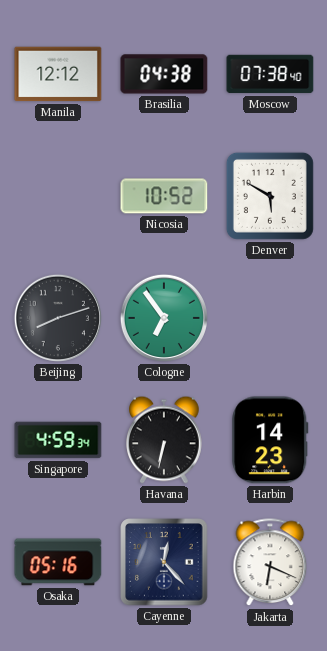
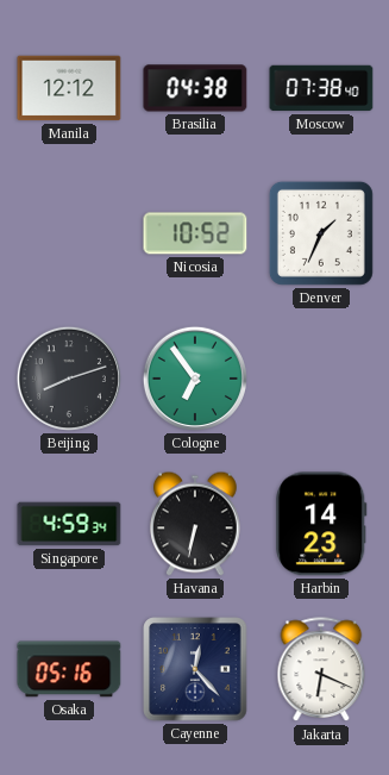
Denver: 5:50 -> 1:34 (321, 233)
